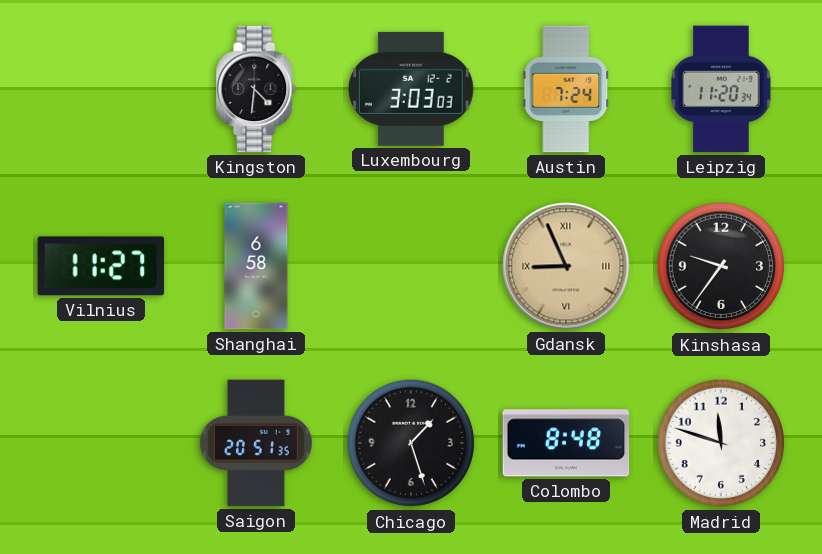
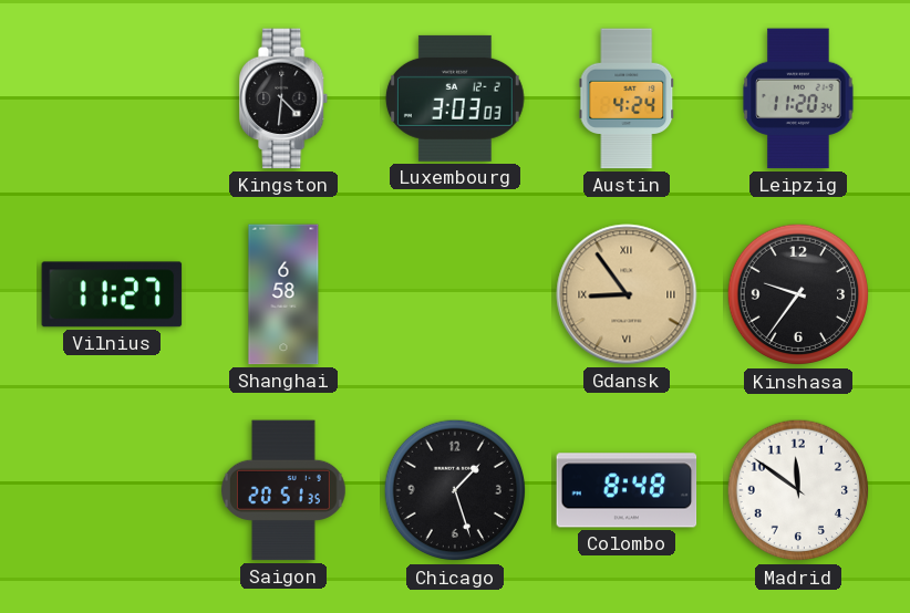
Austin: 7:24 -> 4:24 (627, 98)
Gdansk: 8:56 -> 8:54 (627, 294)
Madrid: 11:48 -> 11:51 (798, 490)
